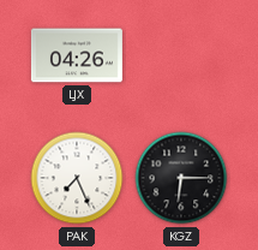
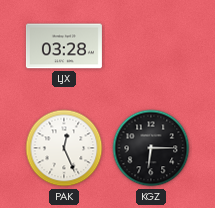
LJX: 04:26 -> 03:28 (64, 46)
PAK: 7:26 -> 12:26 (64, 148)
